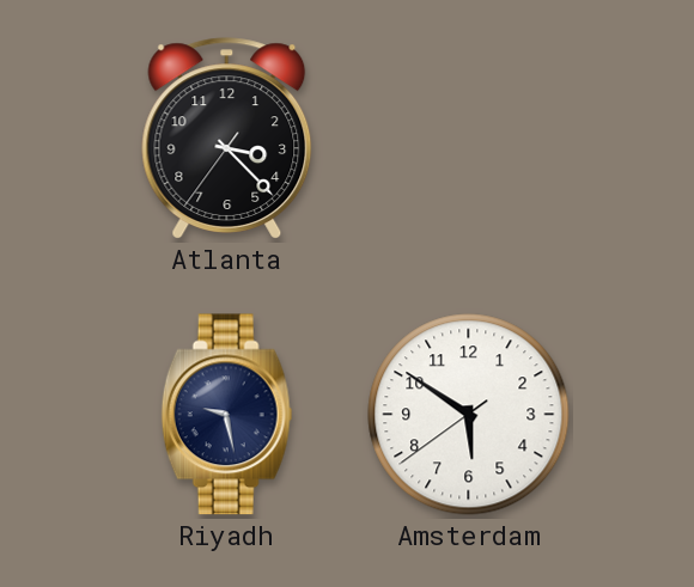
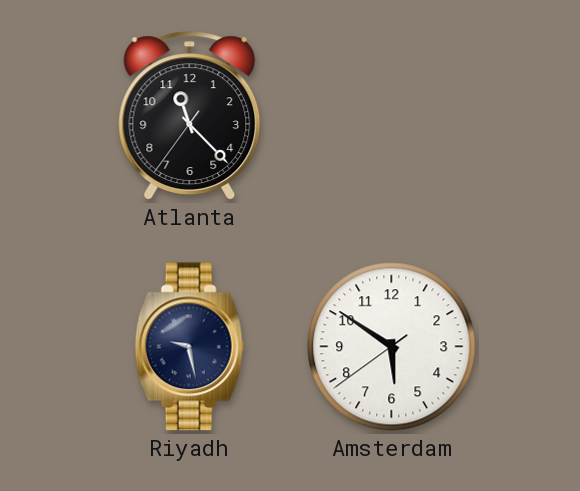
Atlanta: 3:22 -> 11:22 (190, 116)
